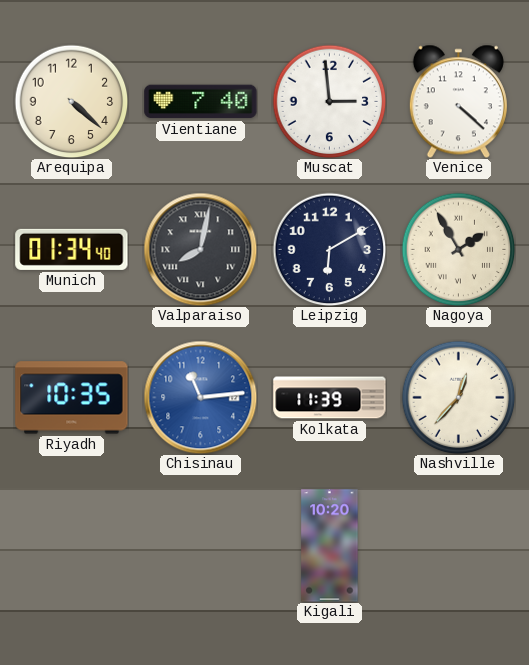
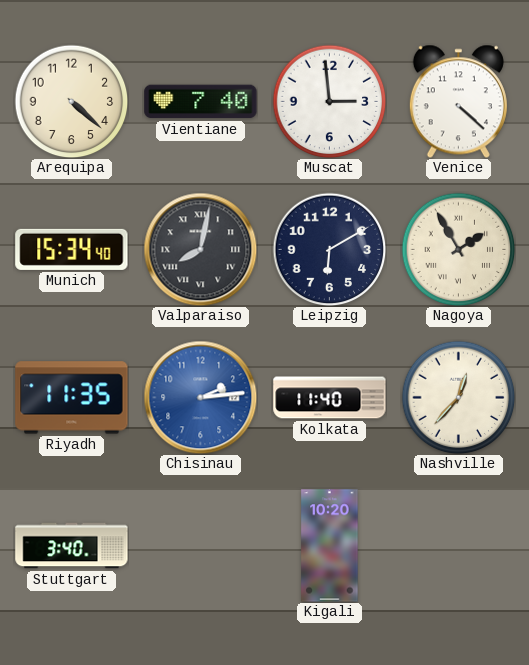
Munich: 01:34 -> 15:34 (72, 249)
Riyadh: 10:35 -> 11:35 (72, 398)
Chisinau: 11:14 -> 2:14 (200, 397)
Kolkata: 11:39 -> 11:40 (330, 398)
Stuttgart: none -> 3:40 (72, 546)
